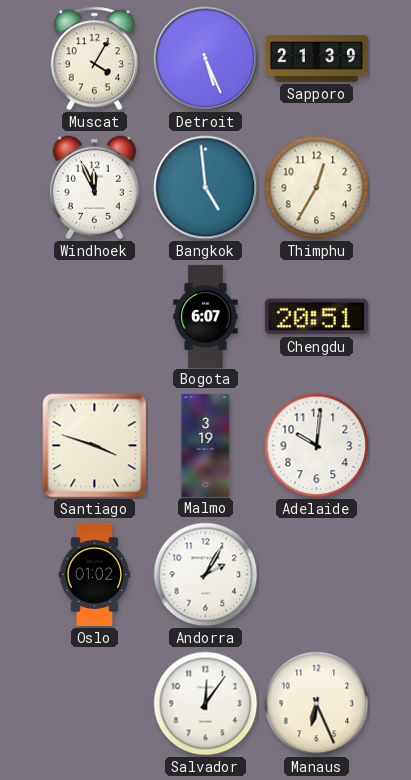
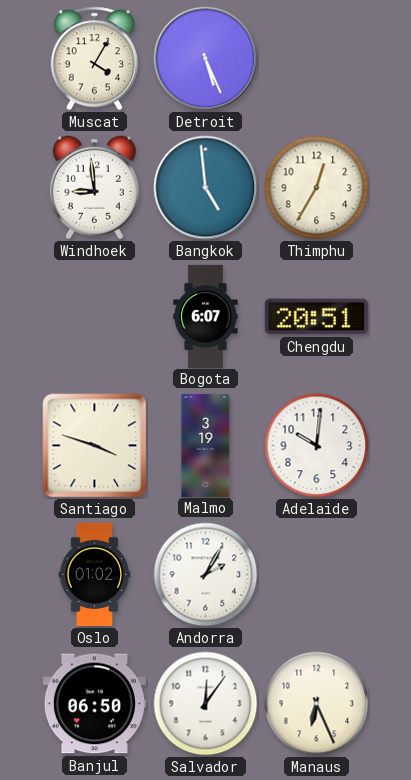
Sapporo: 21:39 -> none (316, 58)
Windhoek: 11:56 -> 8:59 (94, 188)
Banjul: none -> 06:50 (94, 704)
